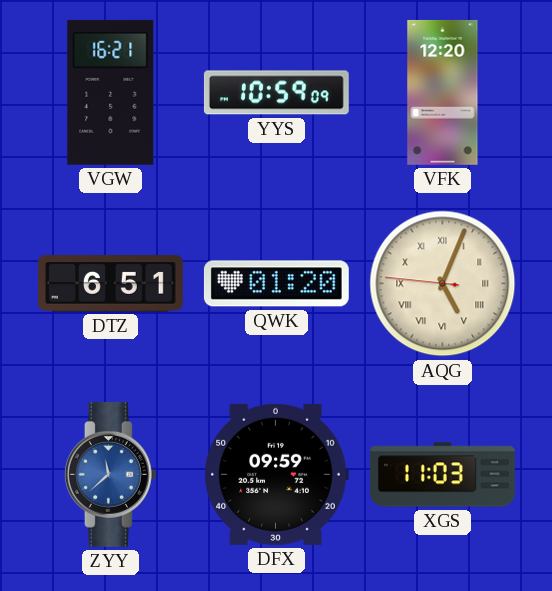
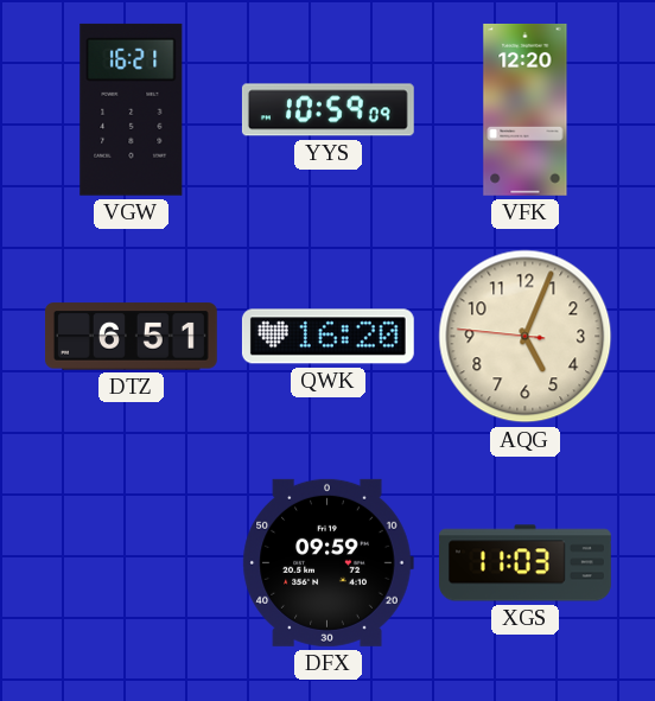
QWK: 01:20 -> 16:20 (327, 337)
AQG numerals: Roman -> Arabic (526, 337)
ZYY: 11:38 -> none (110, 474)
